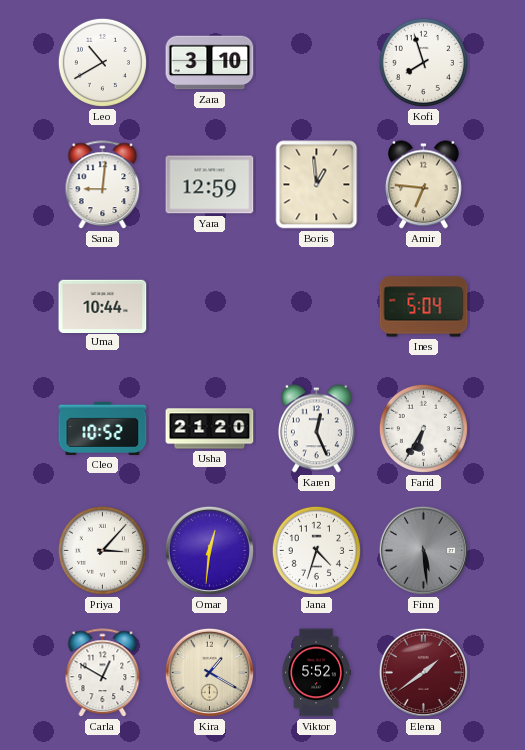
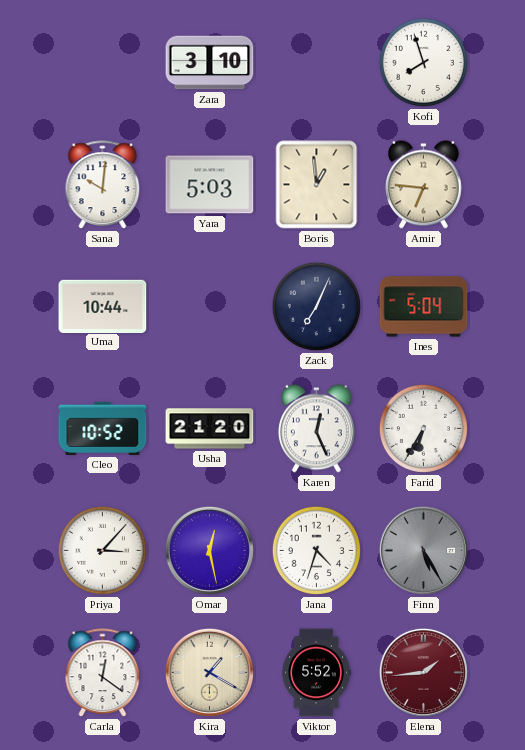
Leo: 10:40 -> none (102, 62)
Sana: 9:01 -> 10:01 (103, 185)
Yara: 12:59 -> 5:03 (210, 185)
Zack: none -> 7:04 (316, 306)
Omar: 12:31 -> 12:28 (209, 550)
Finn: 5:29 -> 5:25 (423, 550)
Carla: 12:50 -> 12:21 (103, 673)
Elena: 1:39 -> 1:44 (423, 672)
